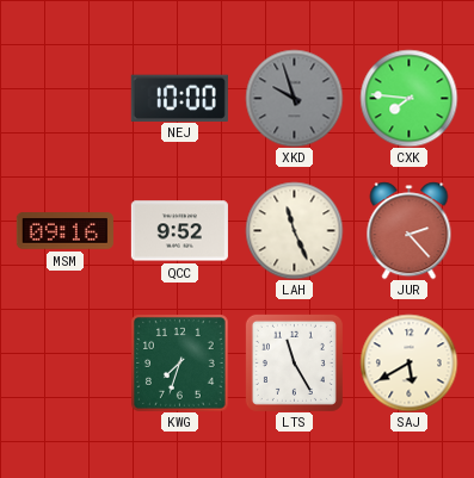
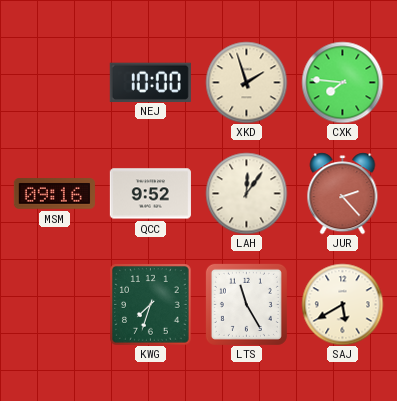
XKD: 9:57 -> 1:57 (246, 82)
XKD dial: grey -> cream (246, 82)
LAH: 11:26 -> 12:06 (246, 193)
